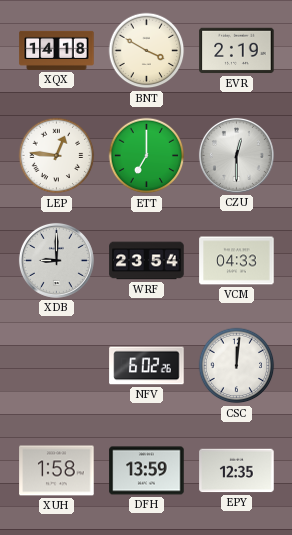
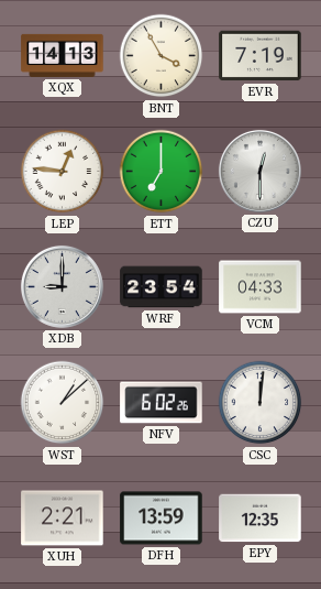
XQX: 14:18 -> 14:13 (63, 55)
BNT: 3:50 -> 3:55 (162, 56)
EVR: 2:19 -> 7:19 (261, 56)
WST: none -> 1:08 (63, 403)
XUH: 1:58 -> 2:21 (63, 519)
